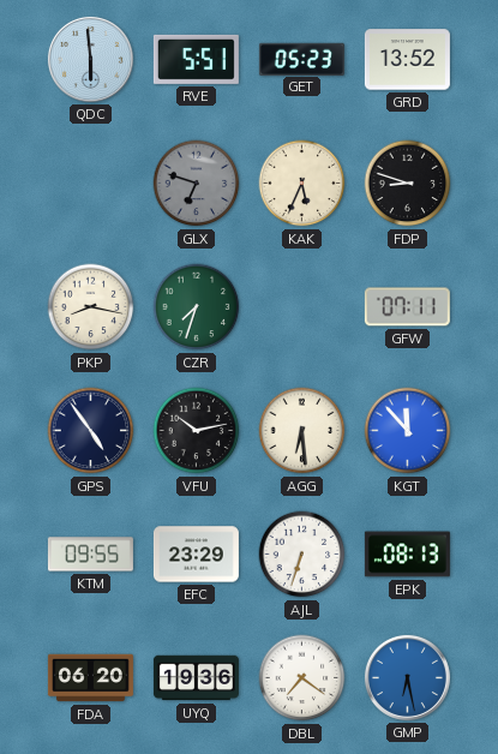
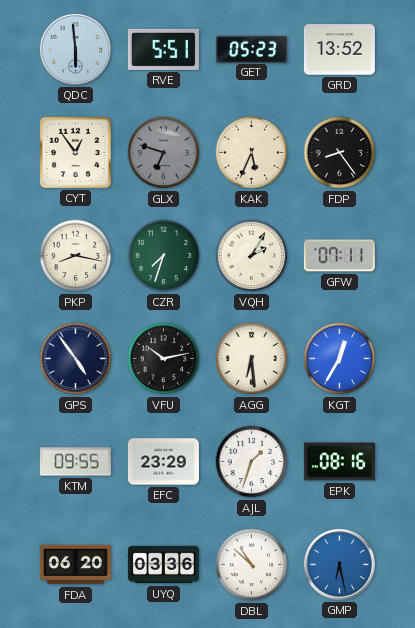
CYT: none -> 12:54 (75, 152)
FDP: 8:48 -> 8:24 (340, 153)
VQH: none -> 2:05 (252, 256)
KGT: 11:53 -> 12:35 (340, 359)
AJL: 6:33 -> 1:33 (252, 462)
EPK: 08:13 -> 08:16 (339, 462)
UYQ: 19:36 -> 03:36 (163, 565)
DBL: 7:21 -> 10:52 (252, 565)
